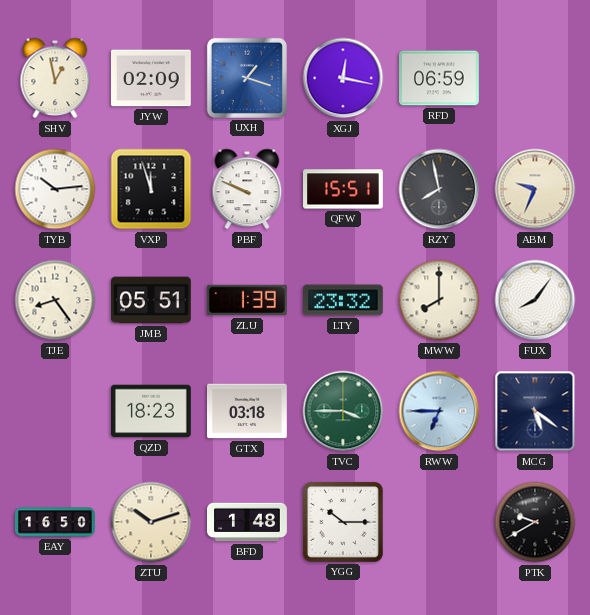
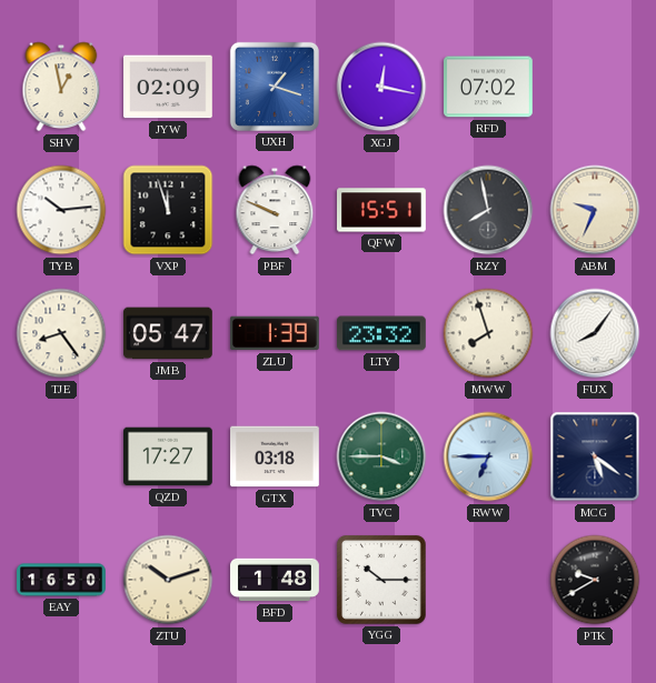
RFD: 06:59 -> 07:02 (489, 87)
JMB: 05:51 -> 05:47 (169, 333)
MWW: 8:00 -> 7:57 (488, 333)
QZD: 18:23 -> 17:27 (169, 456)
